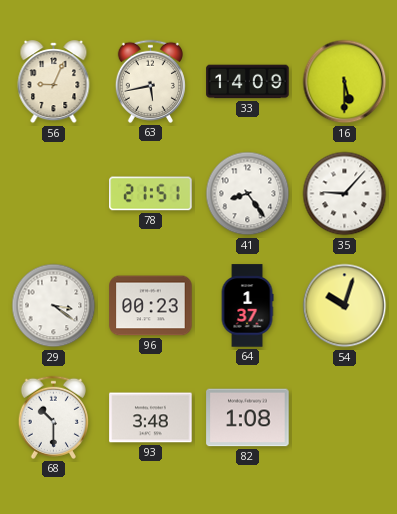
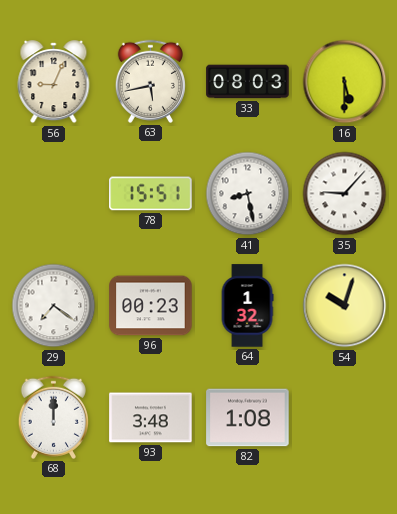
33: 14:09 -> 08:03 (248, 82)
78: 21:51 -> 15:51 (151, 194)
41: 8:24 -> 8:28 (248, 194)
29: 3:21 -> 7:21 (54, 306)
64: 1:37 -> 1:32 (247, 306)
68: 10:30 -> 12:00 (53, 417)
